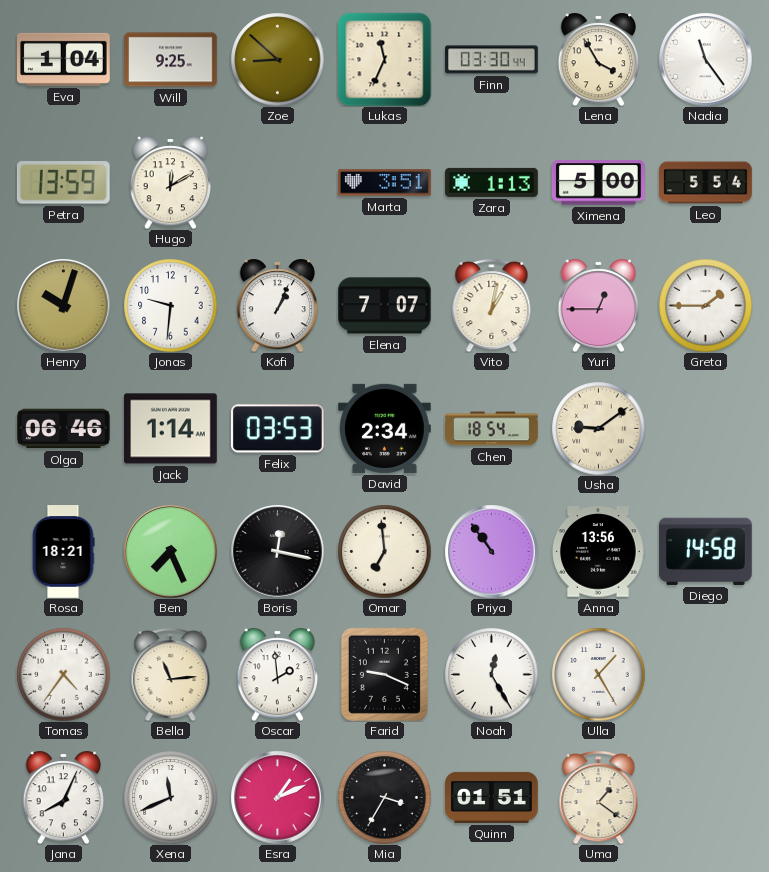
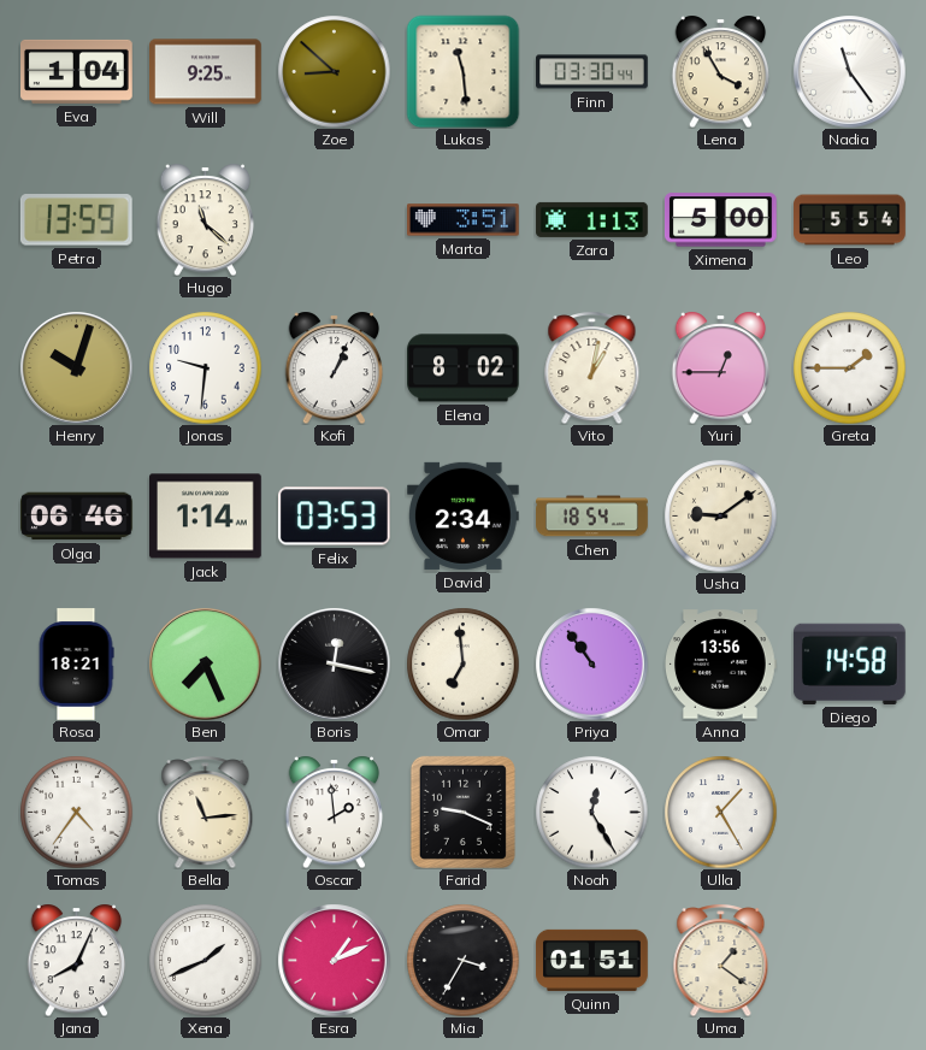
Lukas: 11:34 -> 11:29 (462, 71)
Hugo: 12:10 -> 11:22 (206, 219)
Elena: 7:07 -> 8:02 (464, 368)
Xena: 11:41 -> 1:41 (205, 960)
